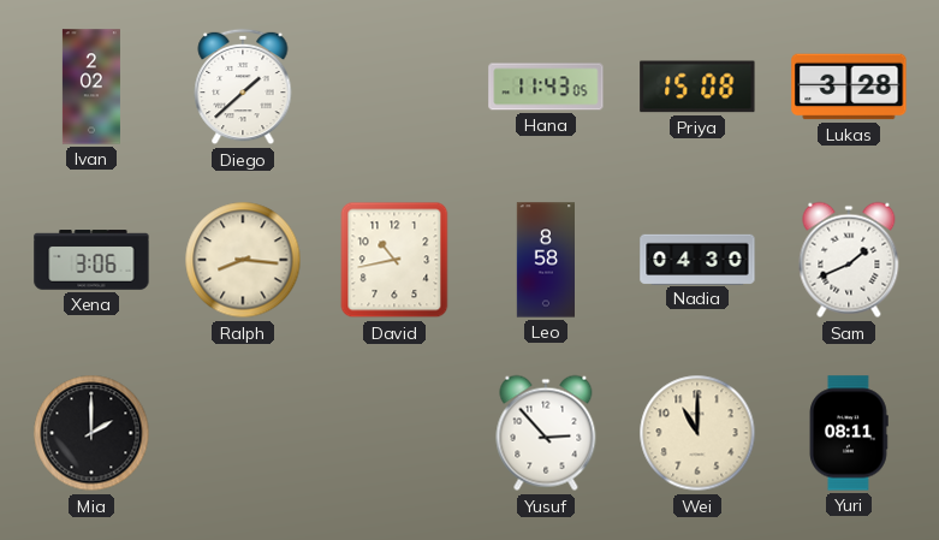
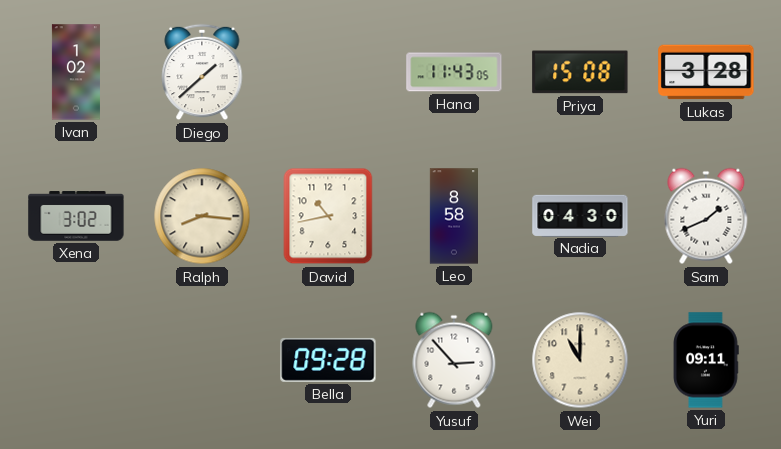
Ivan: 2:02 -> 1:02 (76, 72)
Xena: 3:06 -> 3:02 (76, 216)
Mia: 2:00 -> none (91, 433)
Bella: none -> 09:28 (328, 360)
Yuri: 08:11 -> 09:11 (706, 360)
